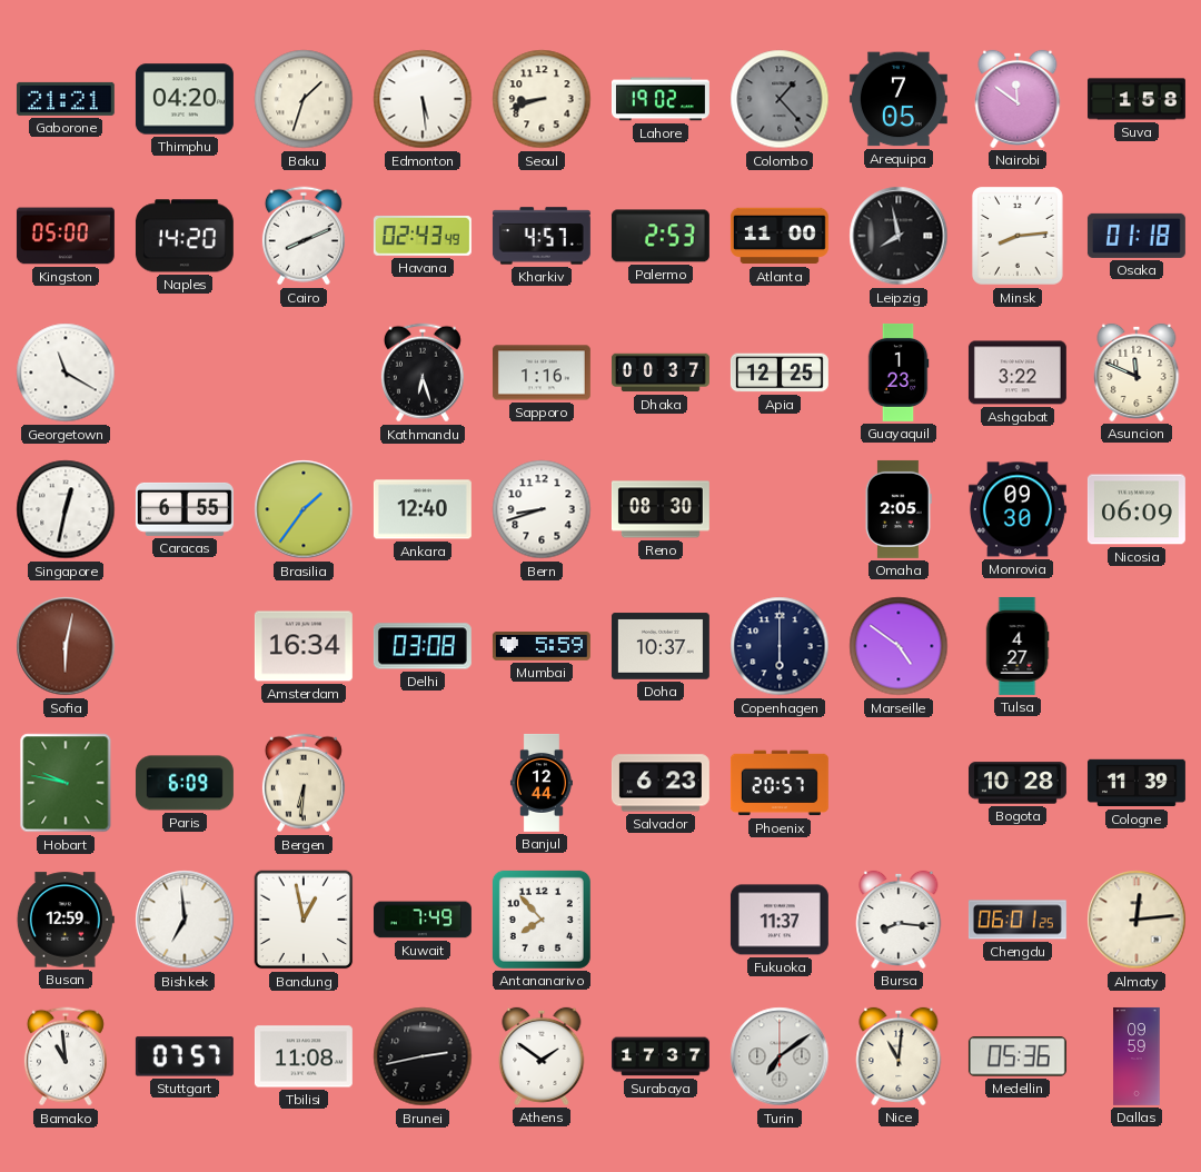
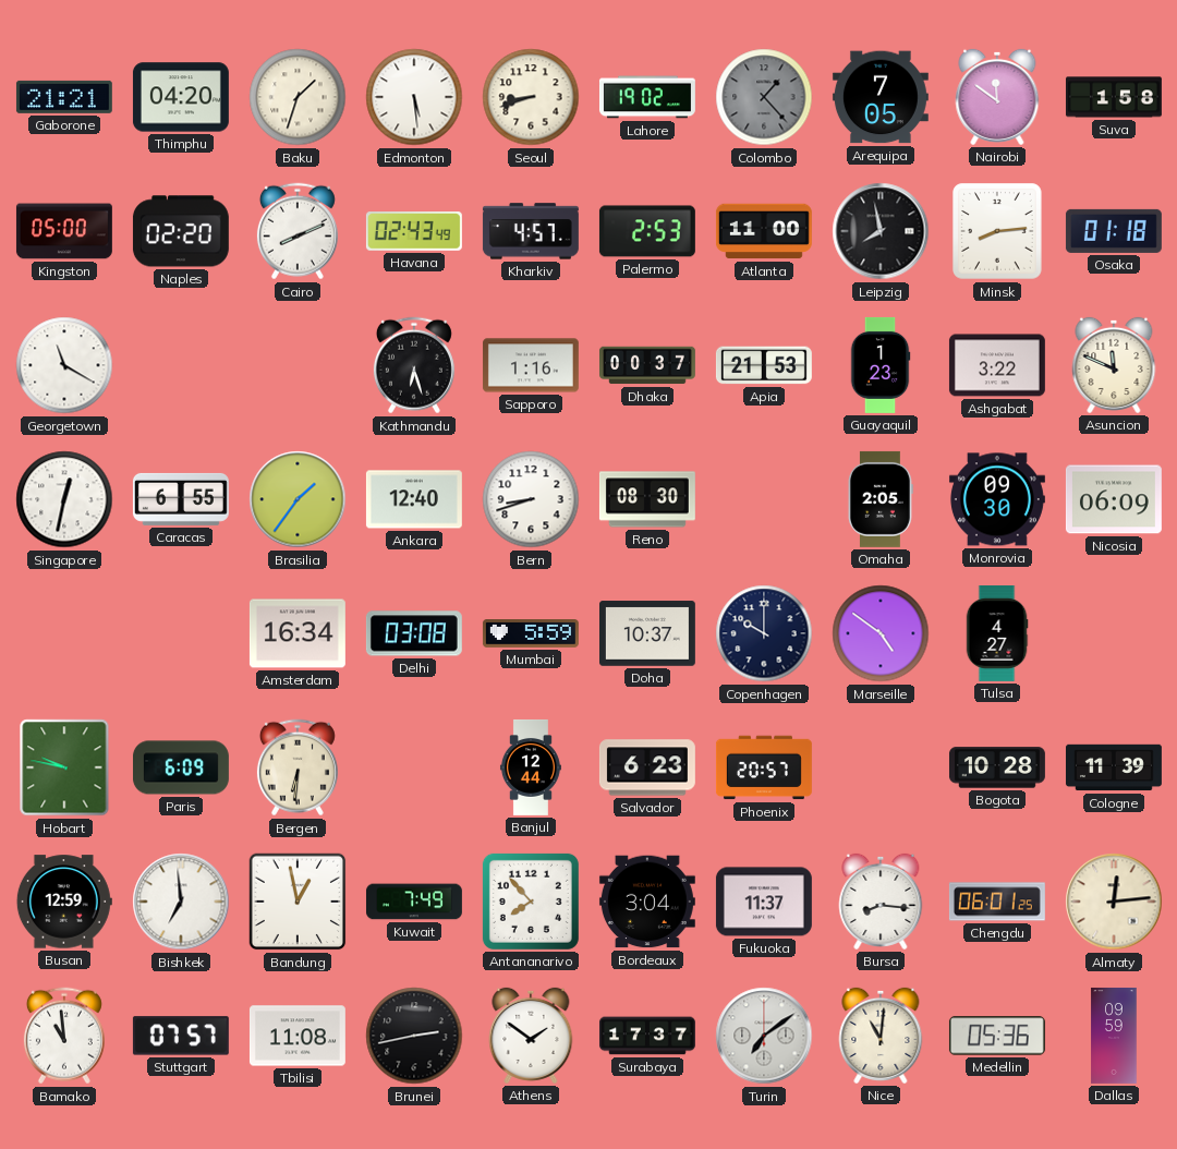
Naples: 14:20 -> 02:20 (181, 231)
Apia: 12:25 -> 21:53 (764, 365)
Sofia: 6:02 -> none (66, 646)
Copenhagen: 6:00 -> 10:00 (764, 633)
Bordeaux: none -> 3:04 (647, 902)
